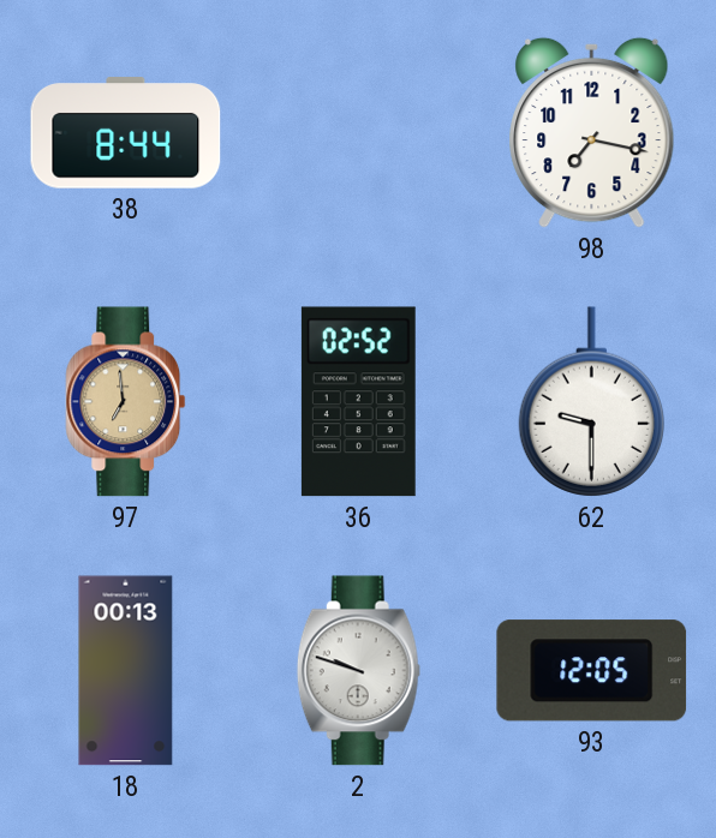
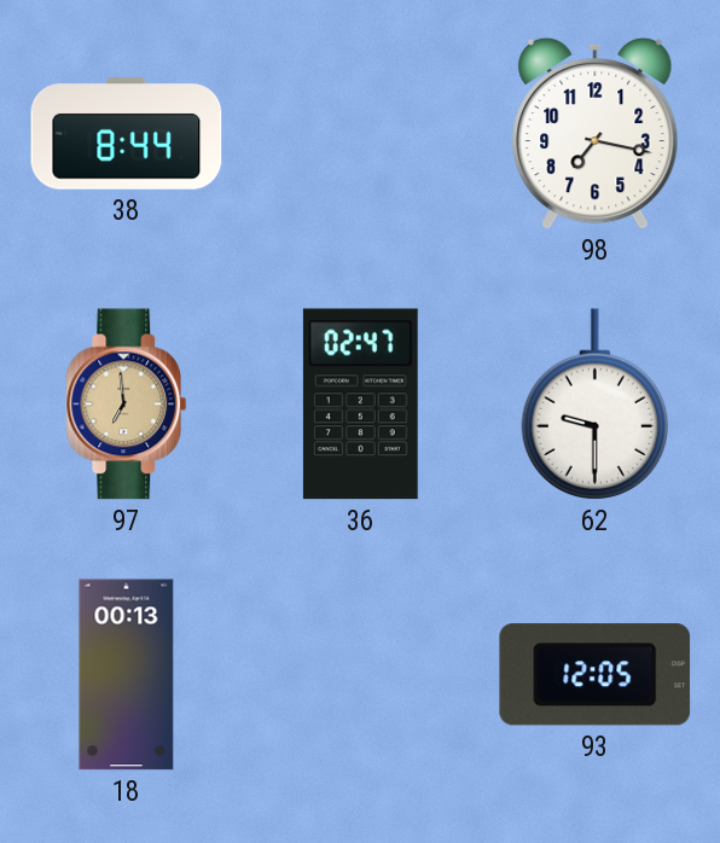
36: 02:52 -> 02:47 (360, 405)
2: 9:48 -> none (358, 671)
